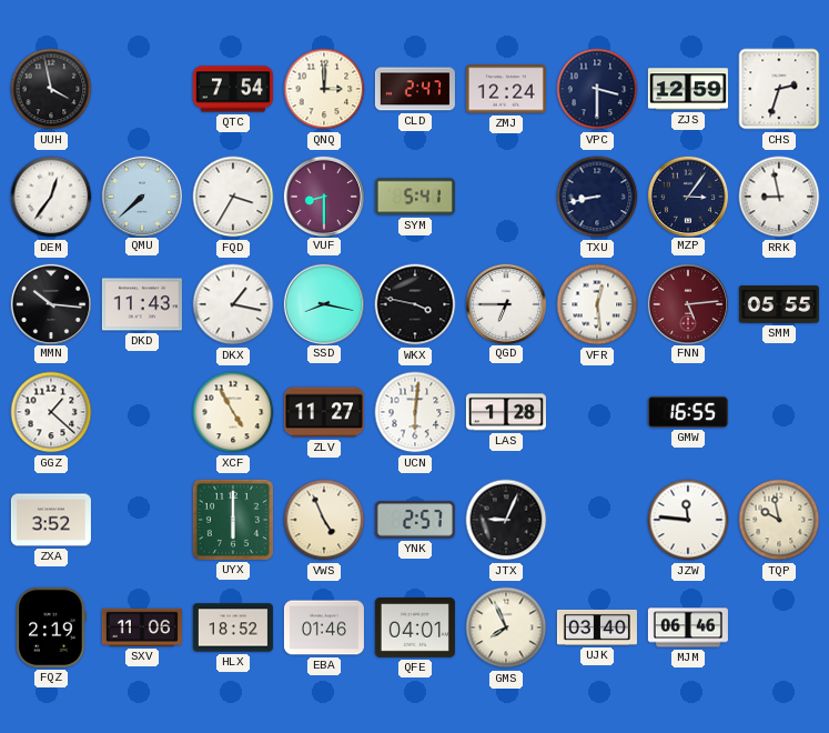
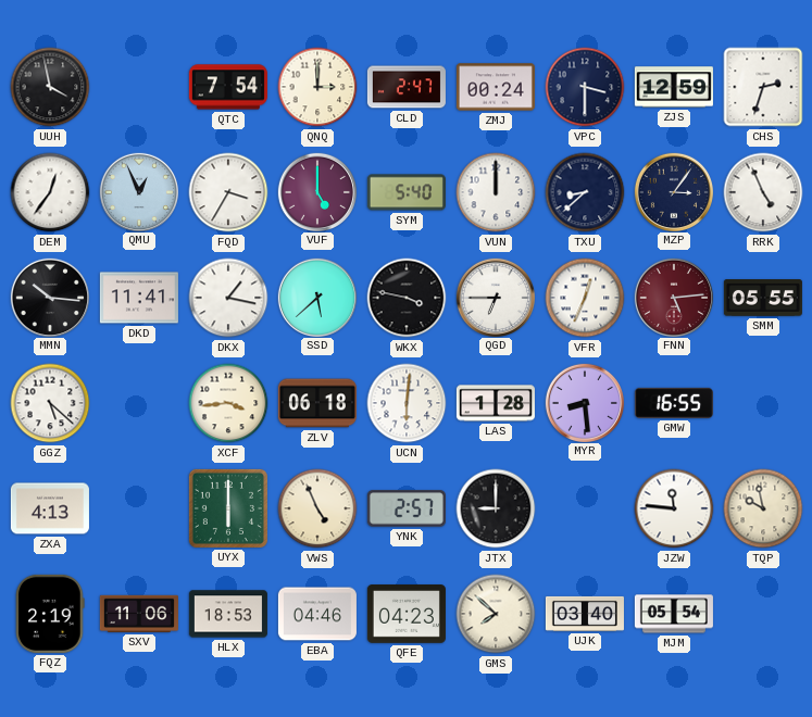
ZMJ: 12:24 -> 00:24 (496, 87)
QMU: 7:38 -> 12:56 (138, 191)
VUF: 8:30 -> 5:00 (316, 191)
SYM: 5:41 -> 5:40 (407, 192)
VUN: none -> 12:00 (496, 192)
TXU: 8:43 -> 8:38 (585, 192)
RRK: 8:58 -> 4:56 (763, 192)
DKD: 11:43 -> 11:41 (139, 298)
SSD: 8:17 -> 5:38 (316, 297)
VFR: 12:29 -> 12:34 (585, 298)
GGZ: 1:22 -> 5:22 (50, 403)
XCF: 4:55 -> 3:44 (228, 403)
ZLV: 11:27 -> 06:18 (317, 403)
MYR: none -> 8:29 (584, 402)
ZXA: 3:52 -> 4:13 (50, 508)
JTX: 9:04 -> 9:00 (496, 508)
HLX: 18:52 -> 18:53 (228, 614)
EBA: 01:46 -> 04:46 (317, 614)
QFE: 04:01 -> 04:23 (407, 614)
GMS: 7:56 -> 7:52 (496, 614)
MJM: 06:46 -> 05:54 (674, 614)
